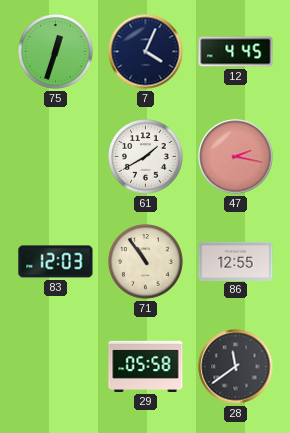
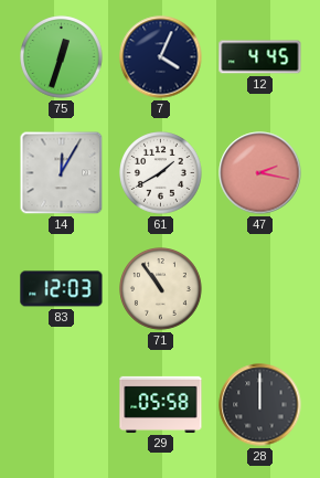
14: none -> 12:05 (62, 173)
86: 12:55 -> none (236, 261)
28: 11:39 -> 12:00 (260, 405)
